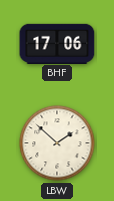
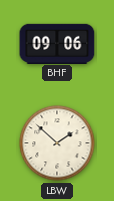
BHF: 17:06 -> 09:06 (57, 43)
